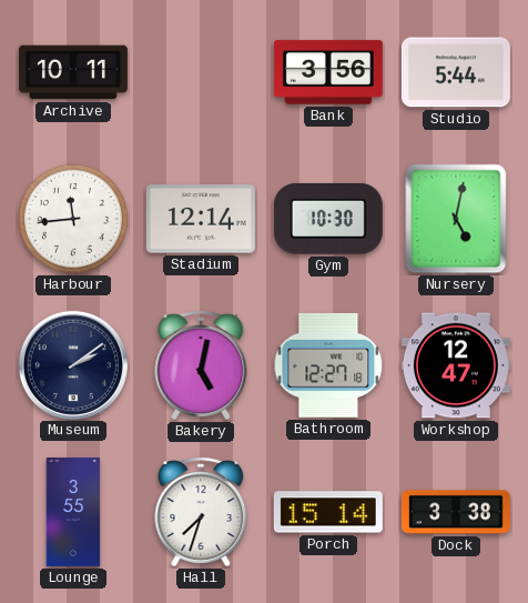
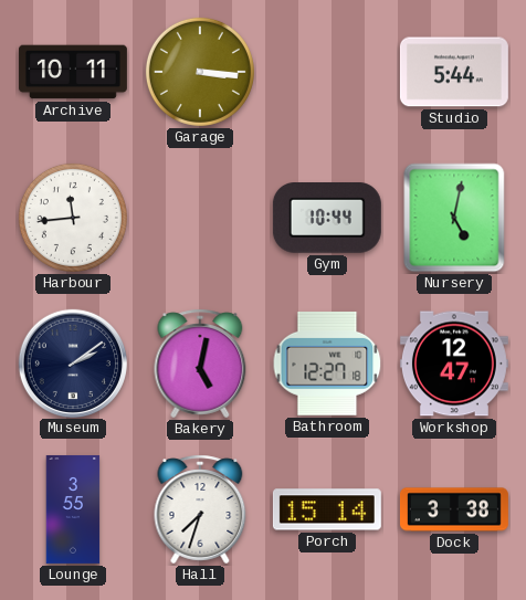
Garage: none -> 3:16 (200, 72)
Bank: 3:56 -> none (328, 72)
Stadium: 12:14 -> none (201, 219)
Gym: 10:30 -> 10:44 (327, 219)
